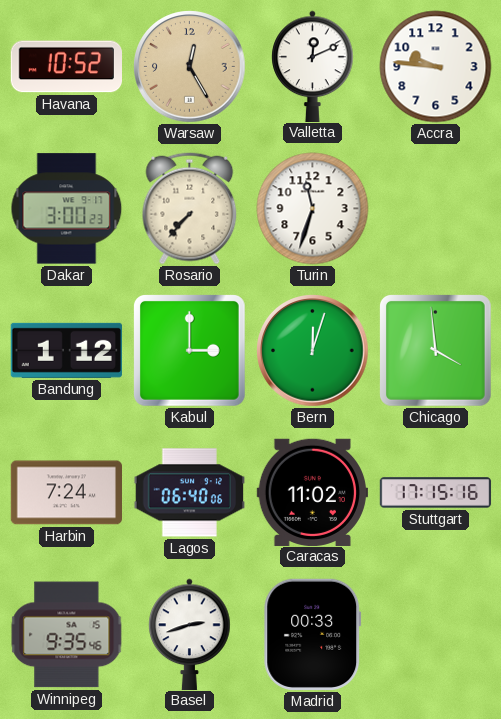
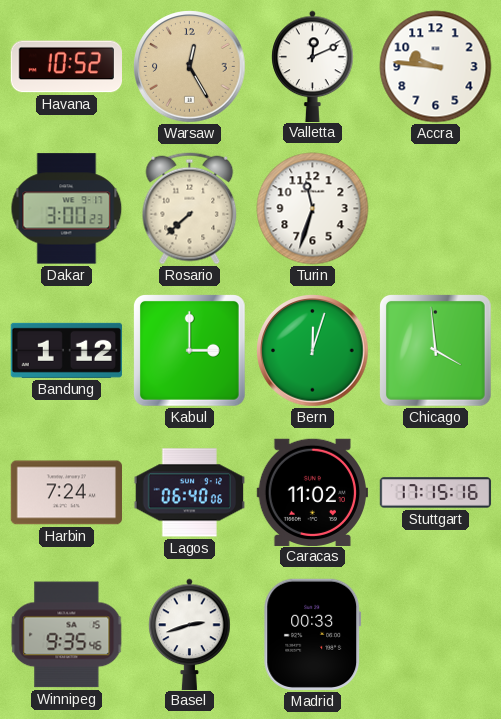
Rosario: 7:37 -> 7:38 (190, 209)
